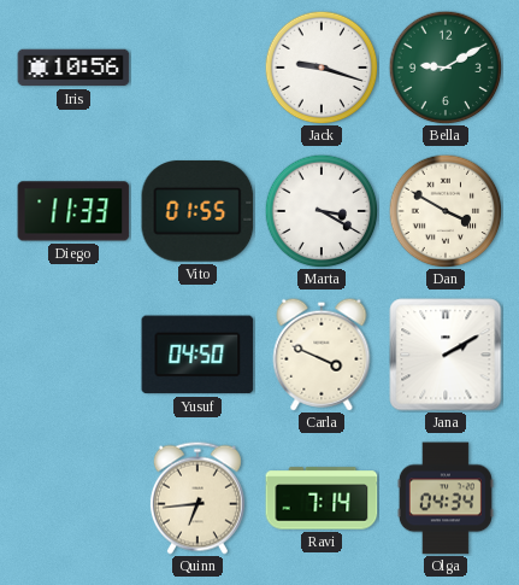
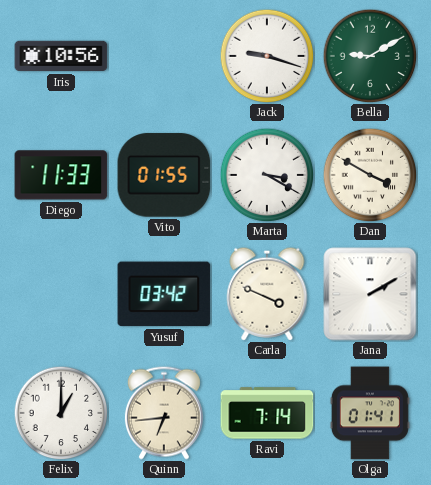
Yusuf: 04:50 -> 03:42 (164, 294)
Felix: none -> 1:00 (61, 413)
Olga: 04:34 -> 01:41 (370, 413)
